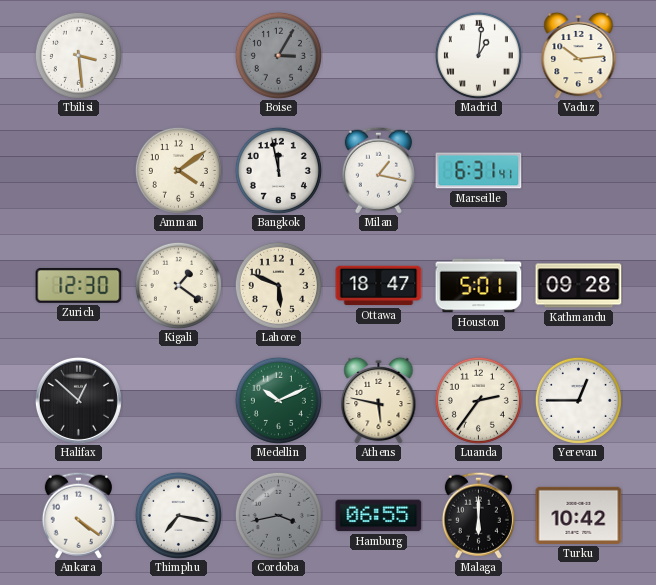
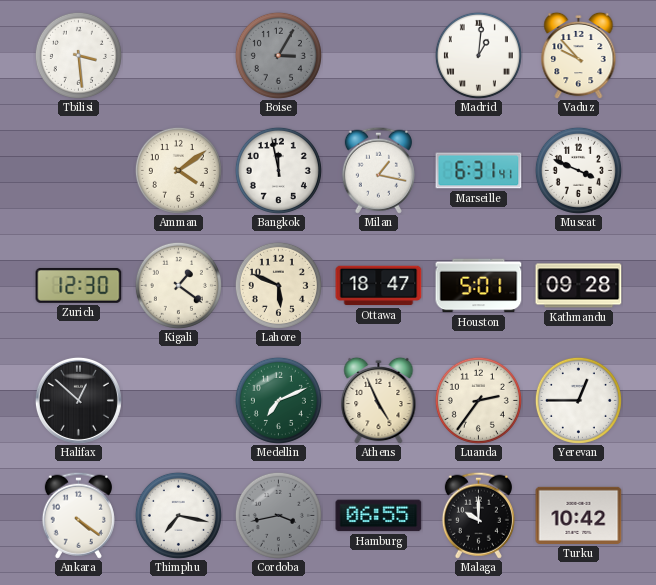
Vaduz: 10:14 -> 9:53 (579, 55)
Muscat: none -> 3:49 (578, 170)
Medellin: 10:11 -> 7:11 (278, 400)
Athens: 5:47 -> 4:56 (379, 400)
Malaga: 6:00 -> 10:00 (478, 515)
